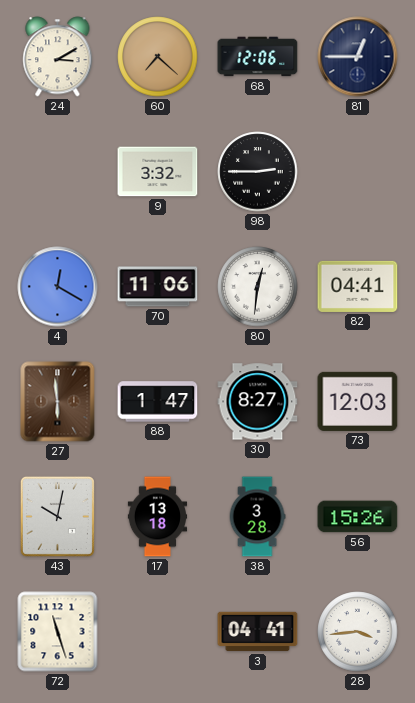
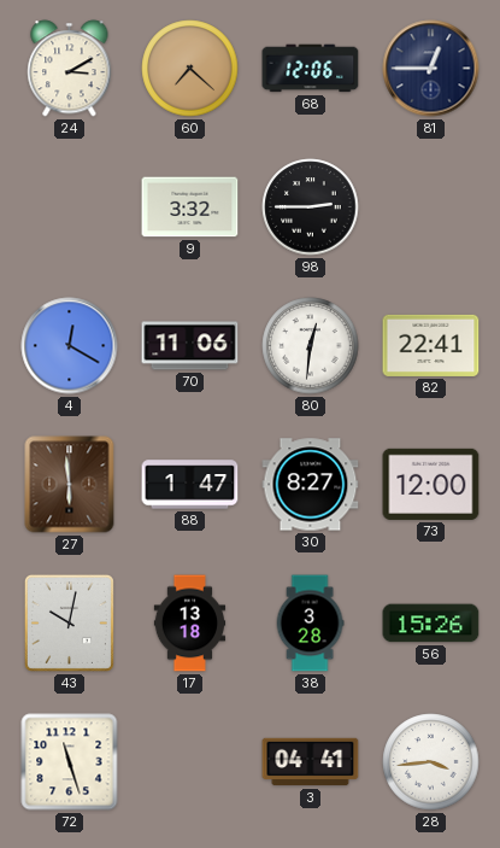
82: 04:41 -> 22:41 (431, 345)
73: 12:03 -> 12:00 (431, 484)
